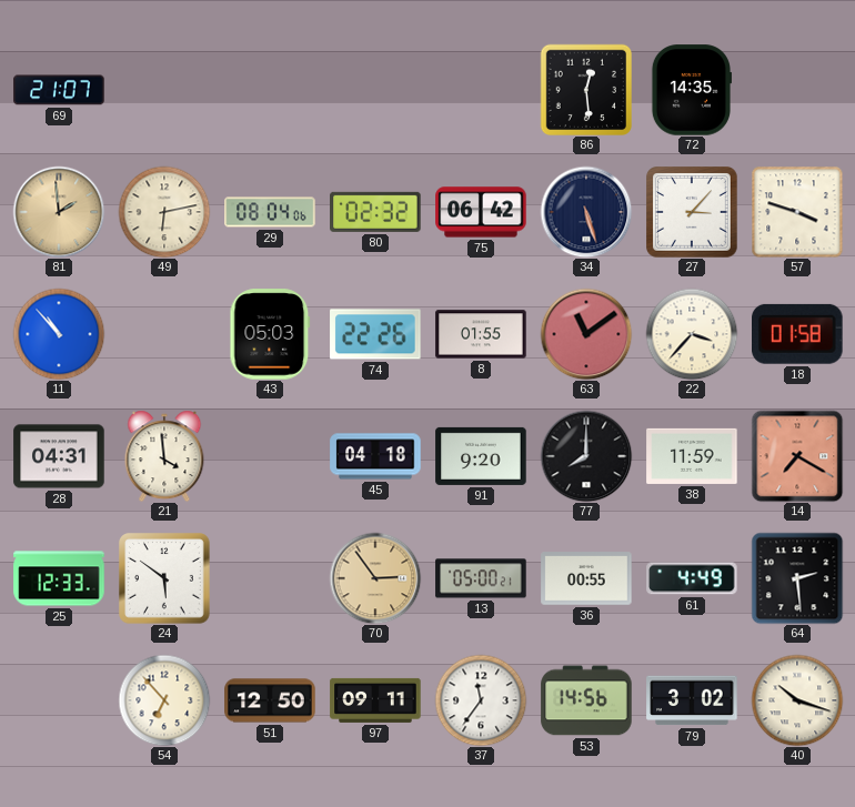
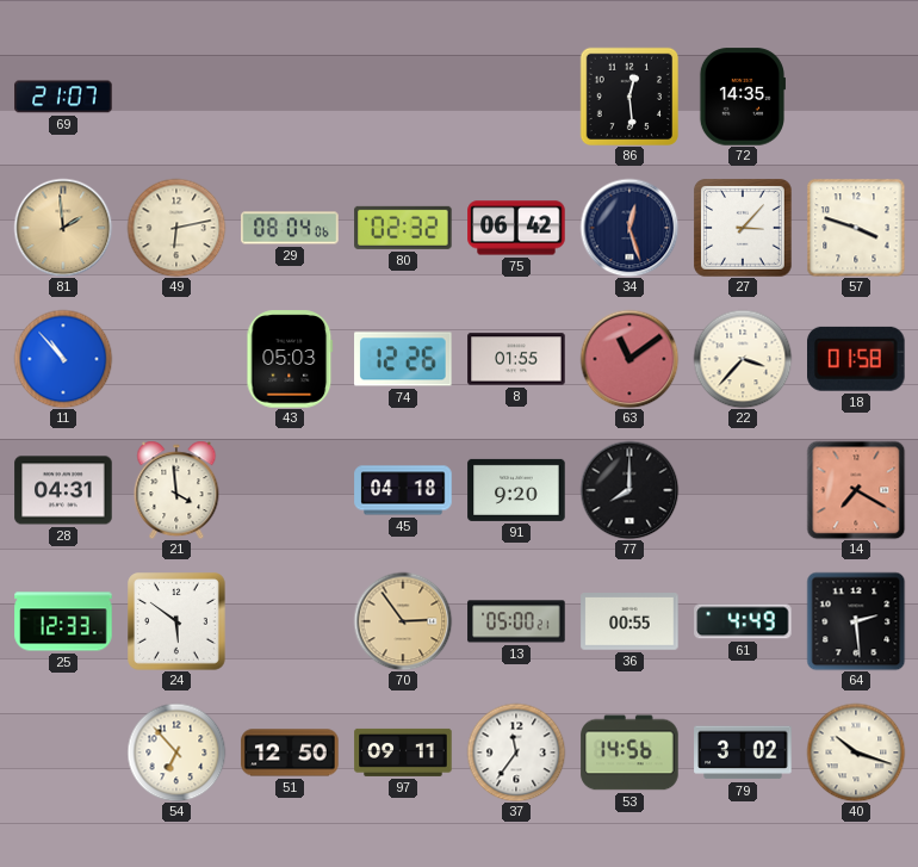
34: 5:27 -> 12:27 (629, 228)
74: 22:26 -> 12:26 (403, 359)
38: 11:59 -> none (692, 456)
